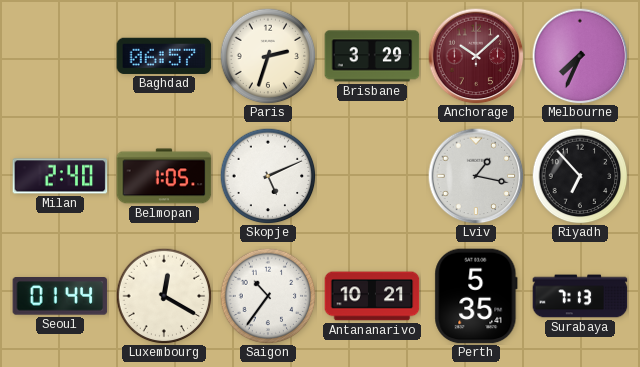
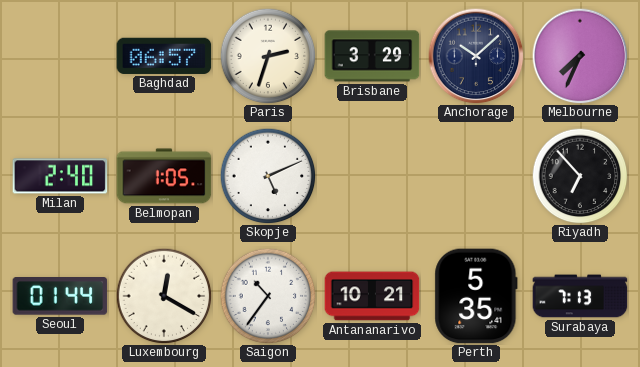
Anchorage dial: burgundy -> navy (476, 56)
Lviv: 1:17 -> none (476, 176)
